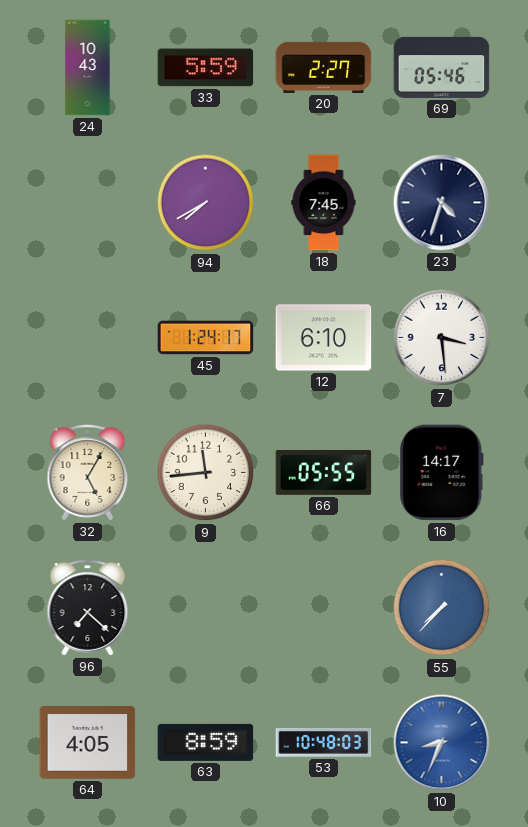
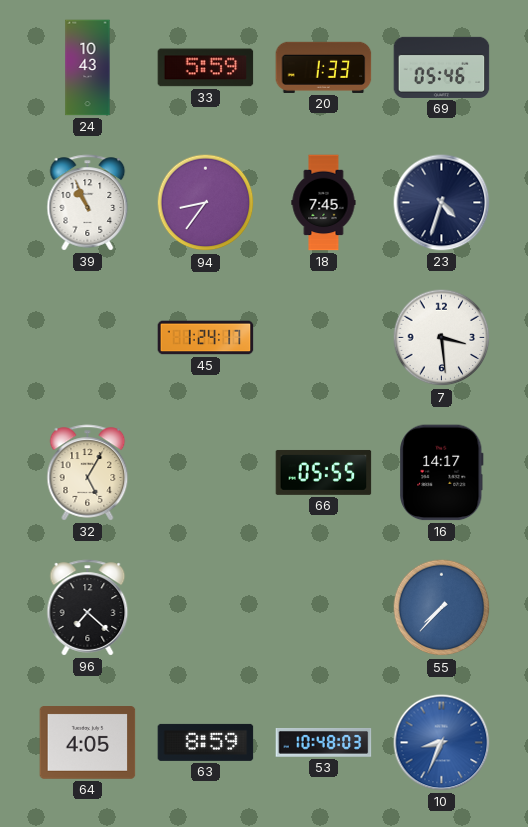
20: 2:27 -> 1:33 (324, 67)
39: none -> 10:56 (88, 203)
94: 7:40 -> 8:36 (206, 203)
12: 6:10 -> none (324, 338)
9: 11:44 -> none (206, 473)
